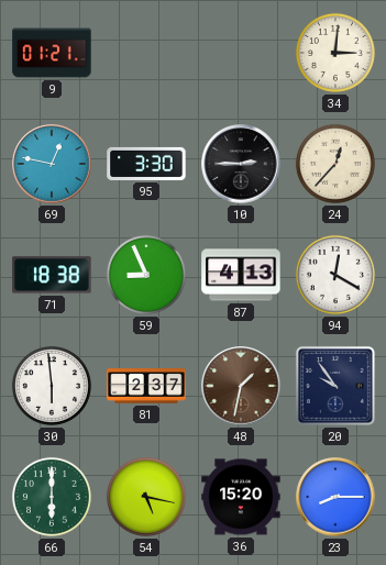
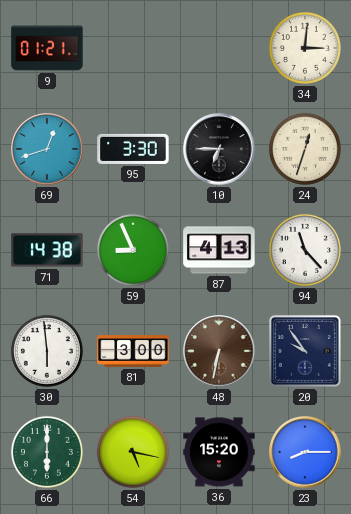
69: 12:47 -> 12:42 (47, 149)
10: 2:45 -> 6:45 (219, 149)
24: 12:37 -> 12:33 (305, 149)
71: 18:38 -> 14:38 (47, 250)
94: 12:20 -> 11:23 (305, 250)
81: 2:37 -> 3:00 (133, 351)
48: 1:32 -> 6:32 (219, 351)
